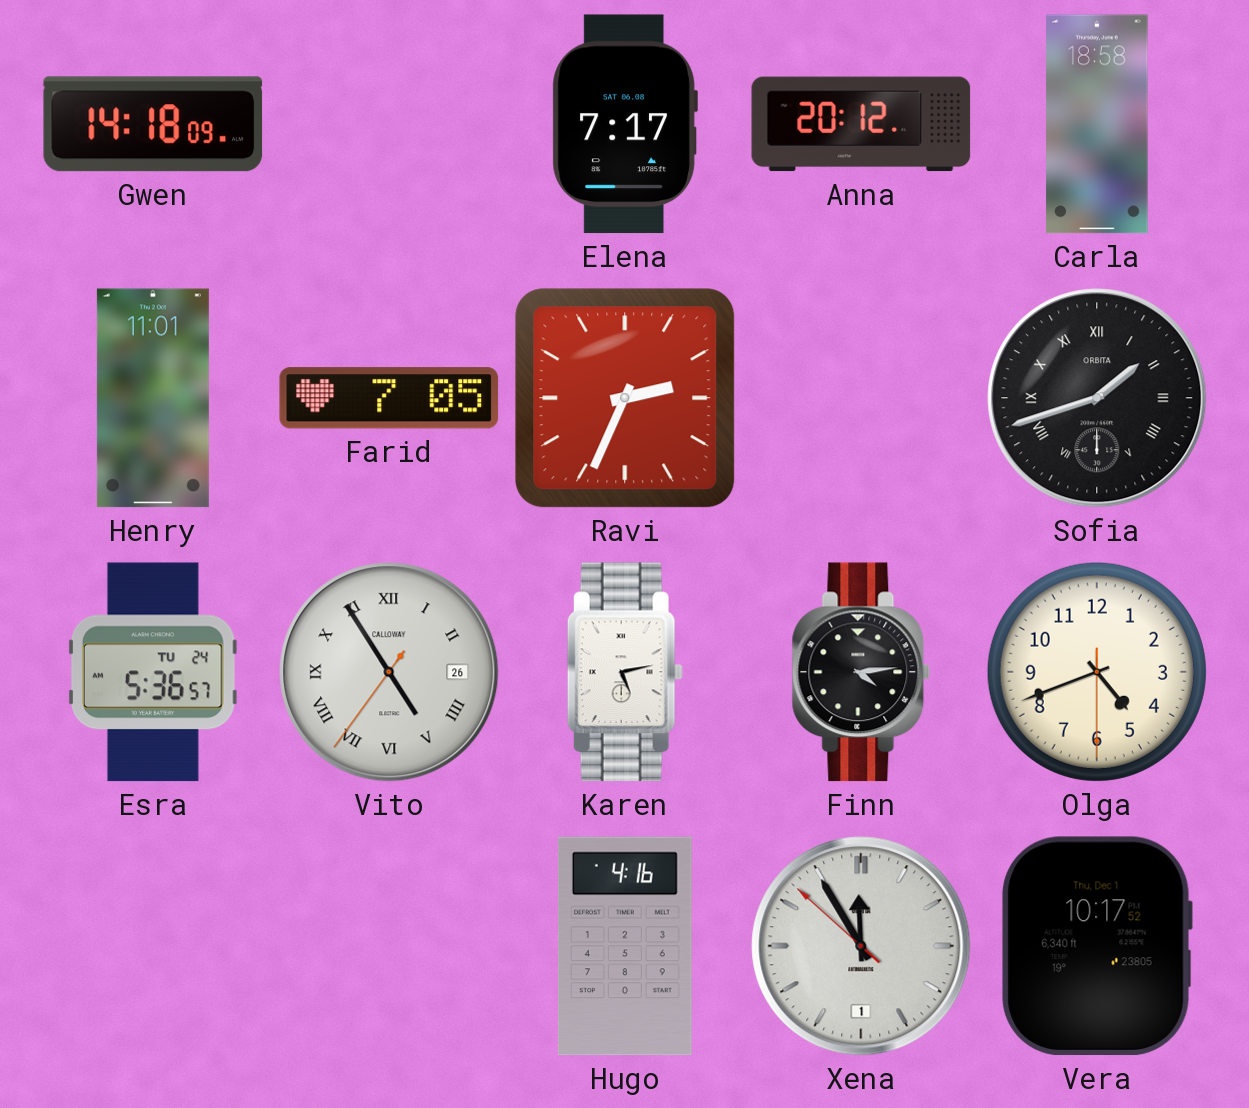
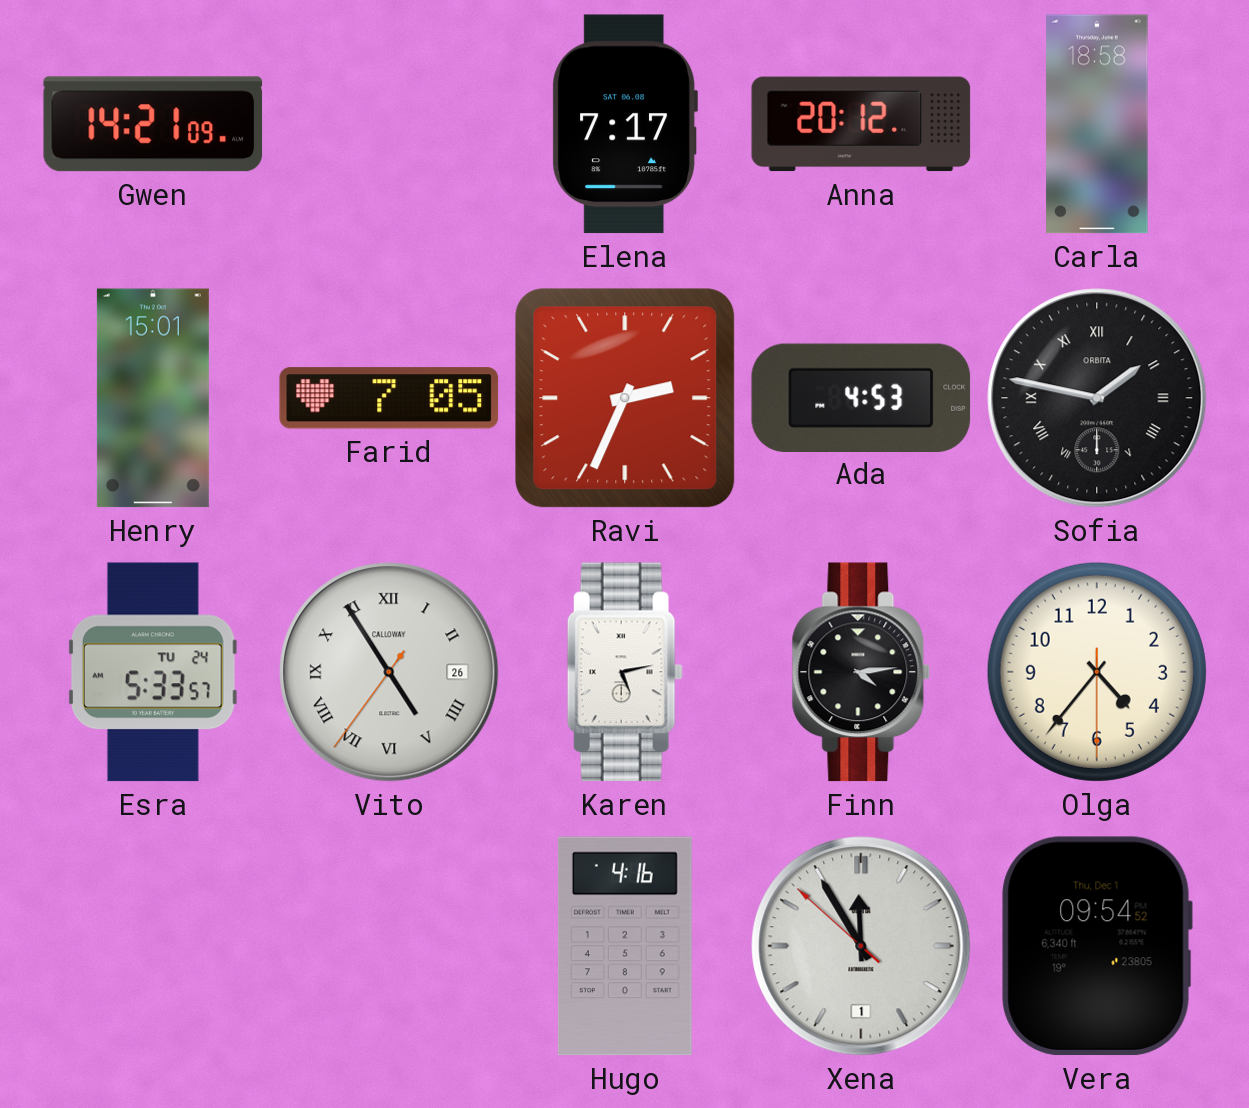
Gwen: 14:18 -> 14:21 (153, 124)
Henry: 11:01 -> 15:01 (153, 398)
Ada: none -> 4:53 (861, 397)
Sofia: 1:42 -> 1:47 (1097, 398)
Esra: 5:36 -> 5:33 (153, 672)
Olga: 4:41 -> 4:36 (1097, 672)
Vera: 10:17 -> 09:54 (1097, 946)
